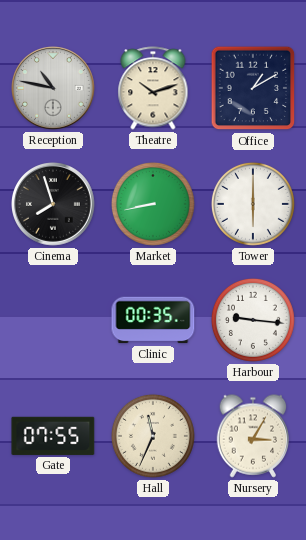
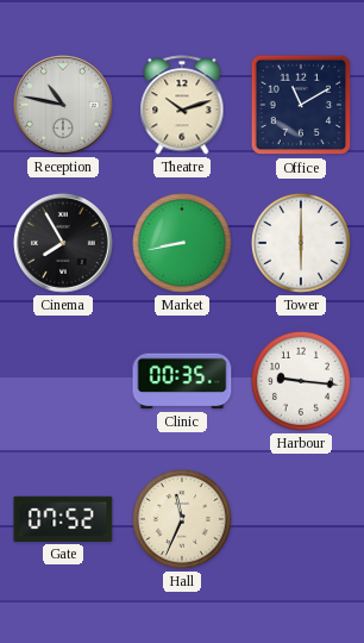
Office: 1:10 -> 11:10 (301, 105)
Cinema: 7:57 -> 7:55 (64, 244)
Gate: 07:55 -> 07:52 (63, 519)
Nursery: 3:05 -> none (253, 436)
